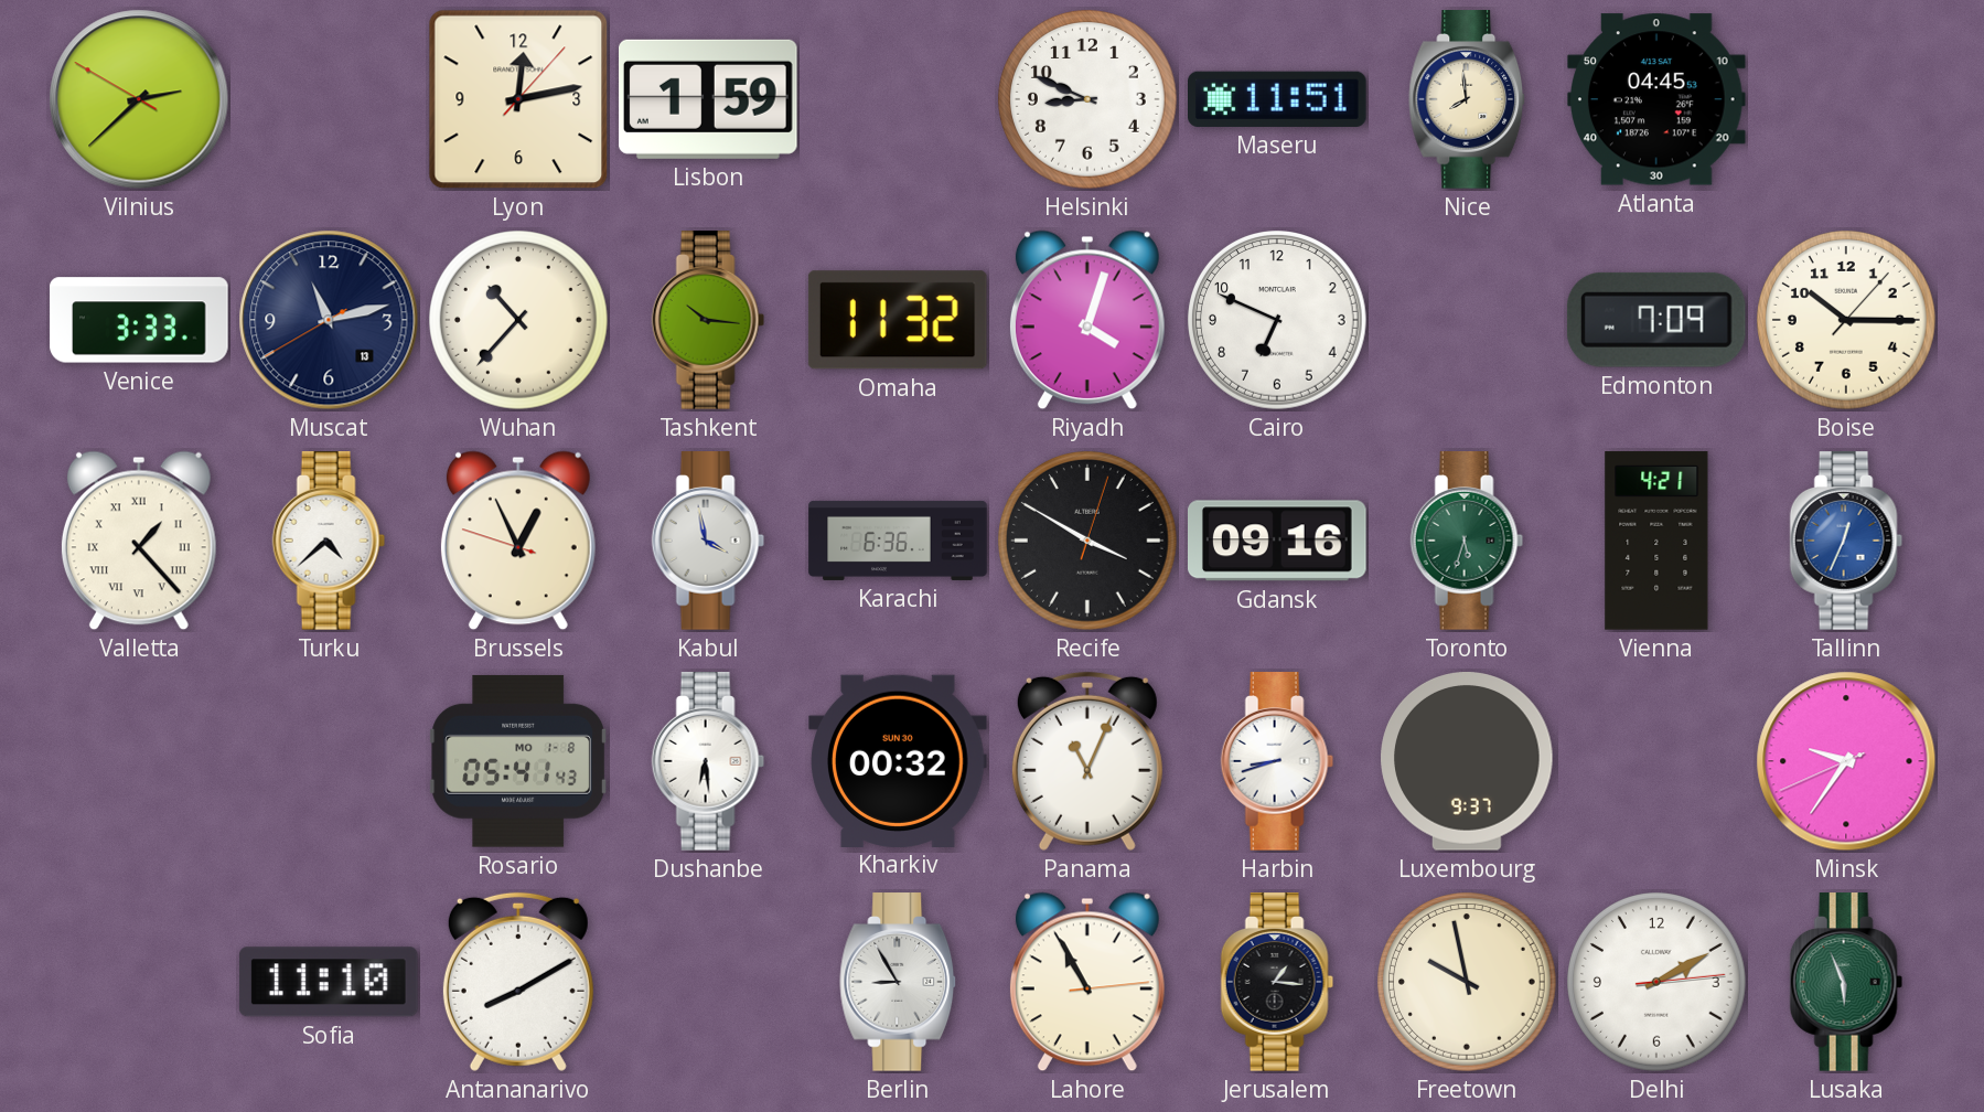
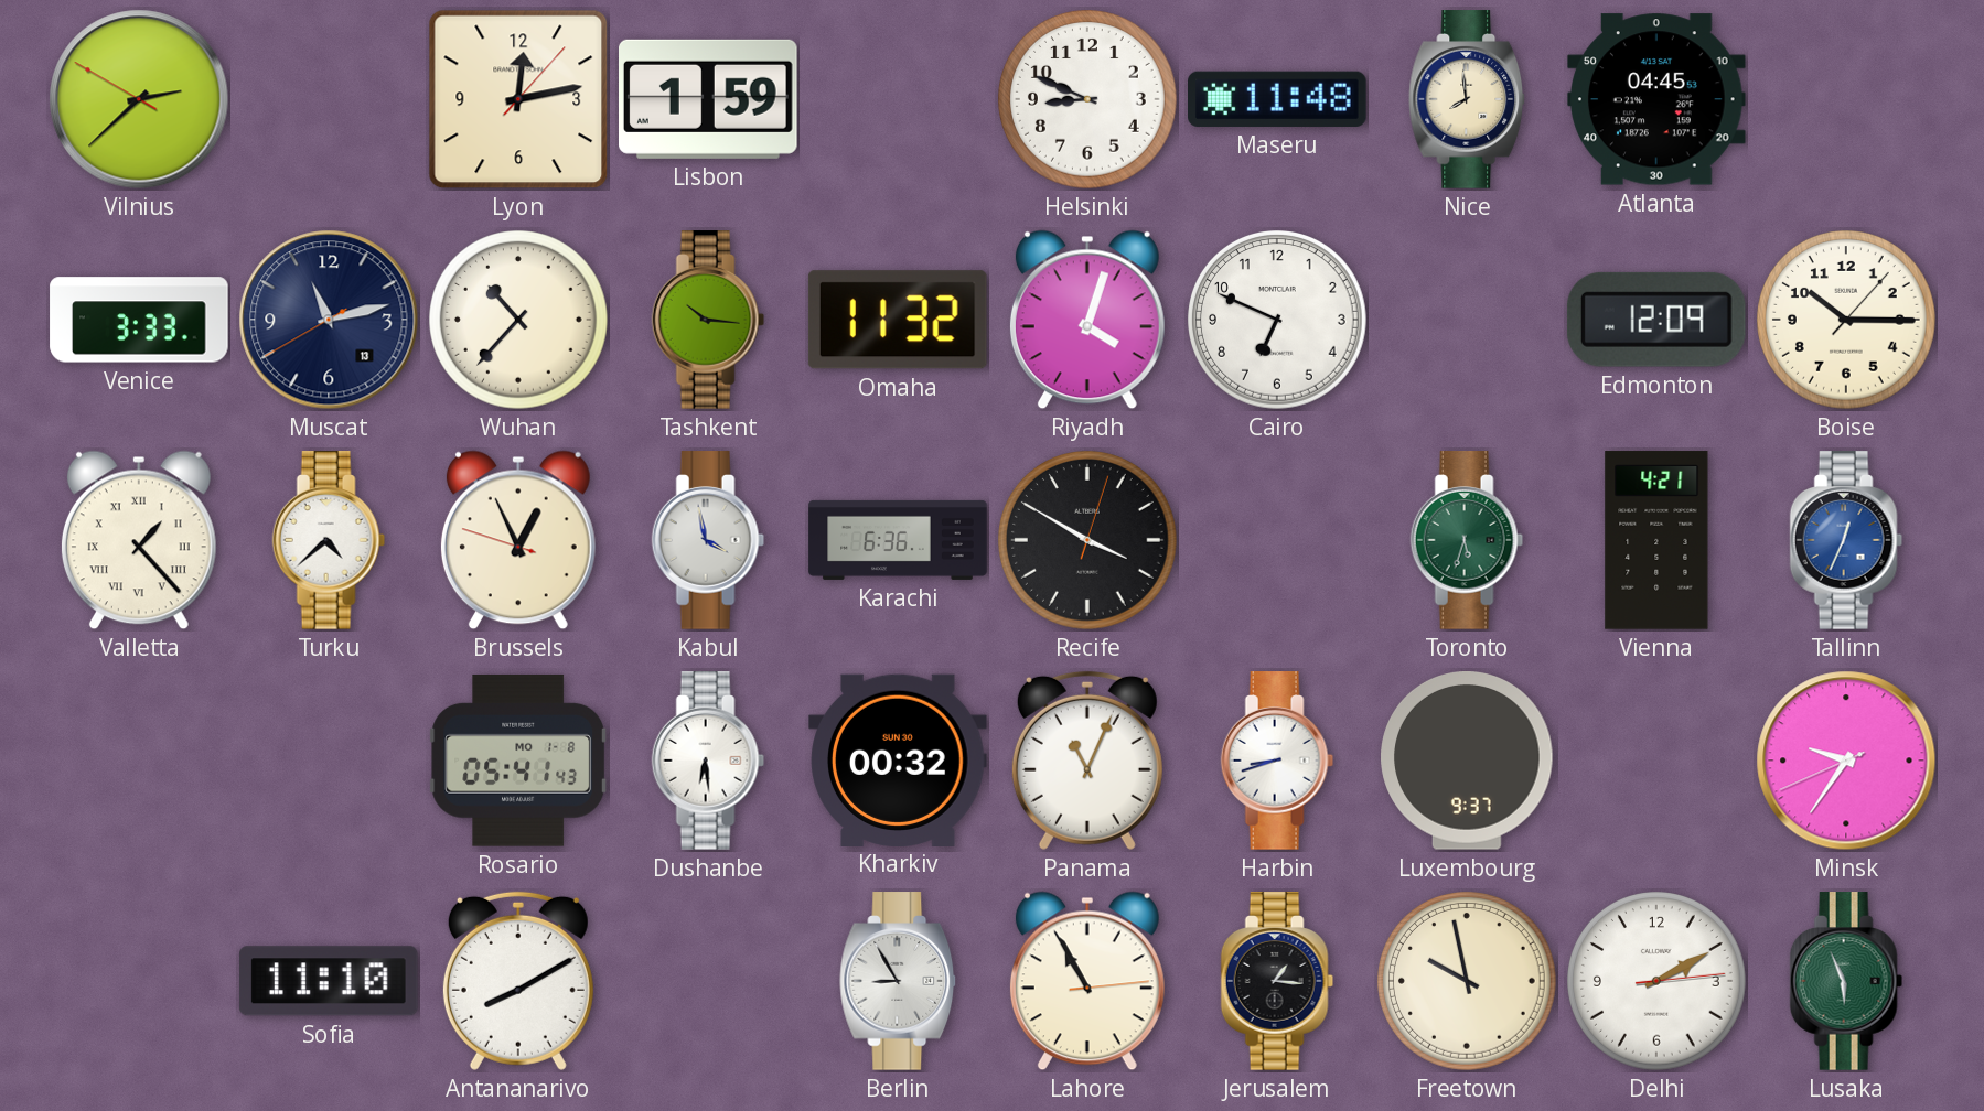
Maseru: 11:51 -> 11:48 (1278, 99)
Edmonton: 7:09 -> 12:09 (1656, 320)
Gdansk: 09:16 -> none (1278, 541)
